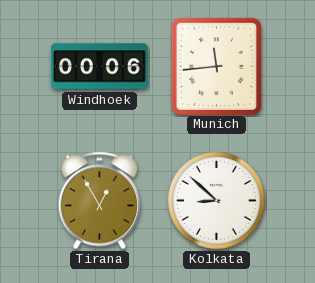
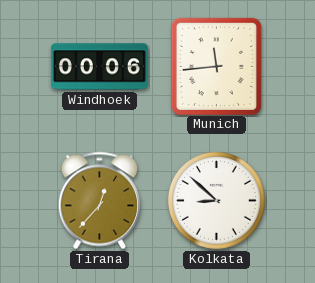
Tirana: 12:55 -> 12:37 (100, 201)
